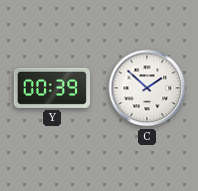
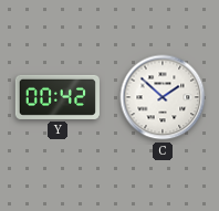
Y: 00:39 -> 00:42 (56, 97)
